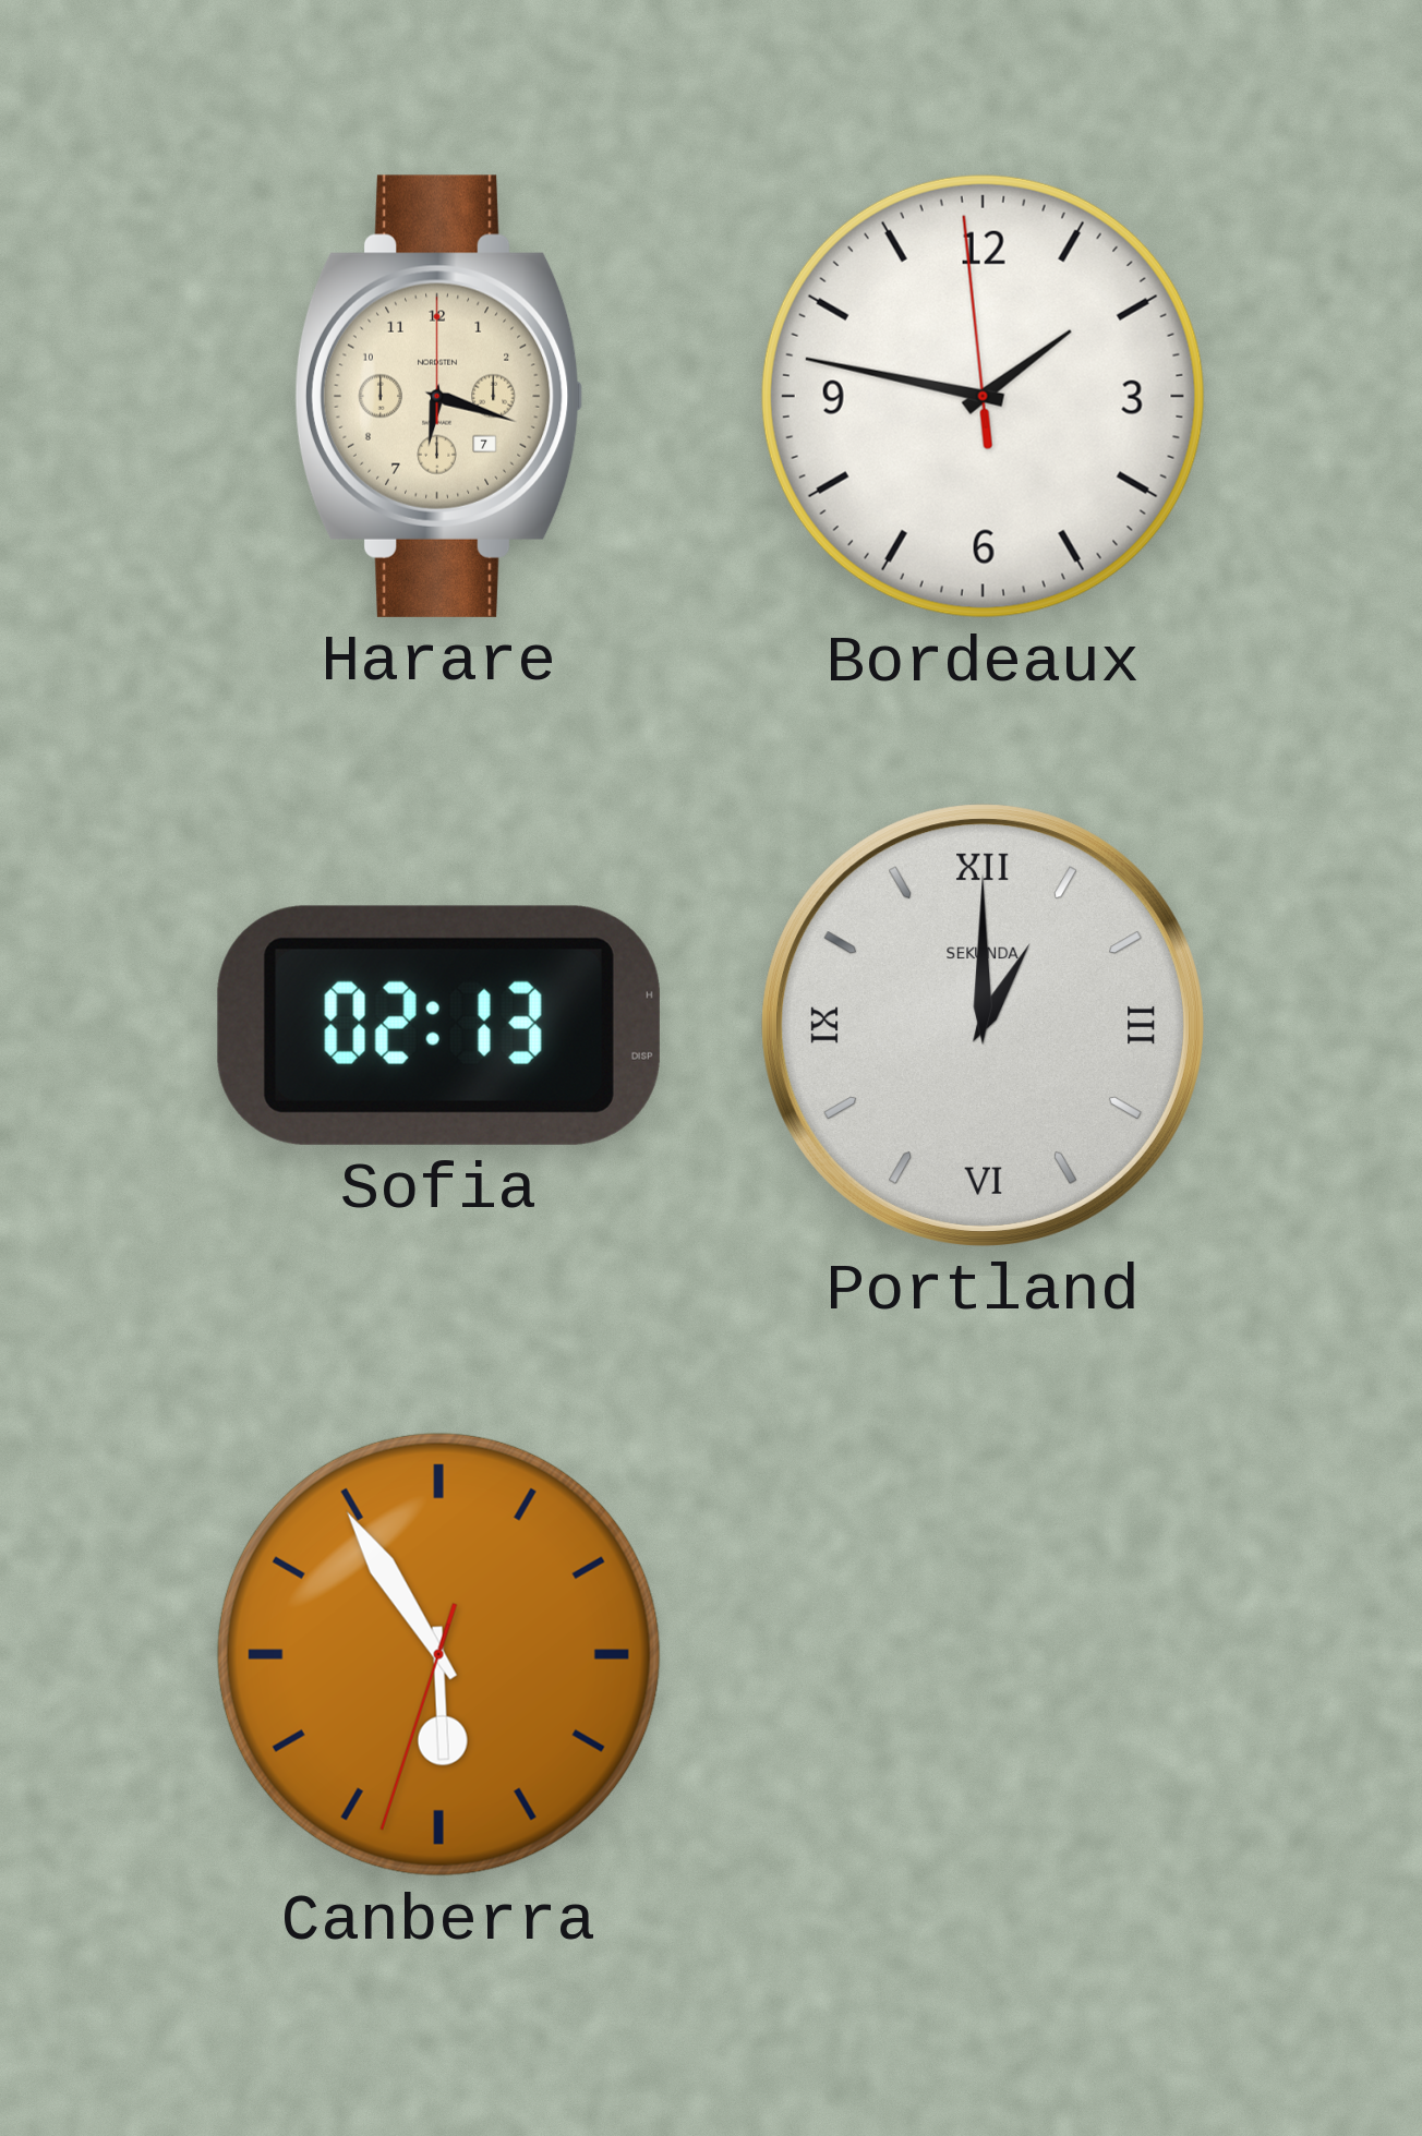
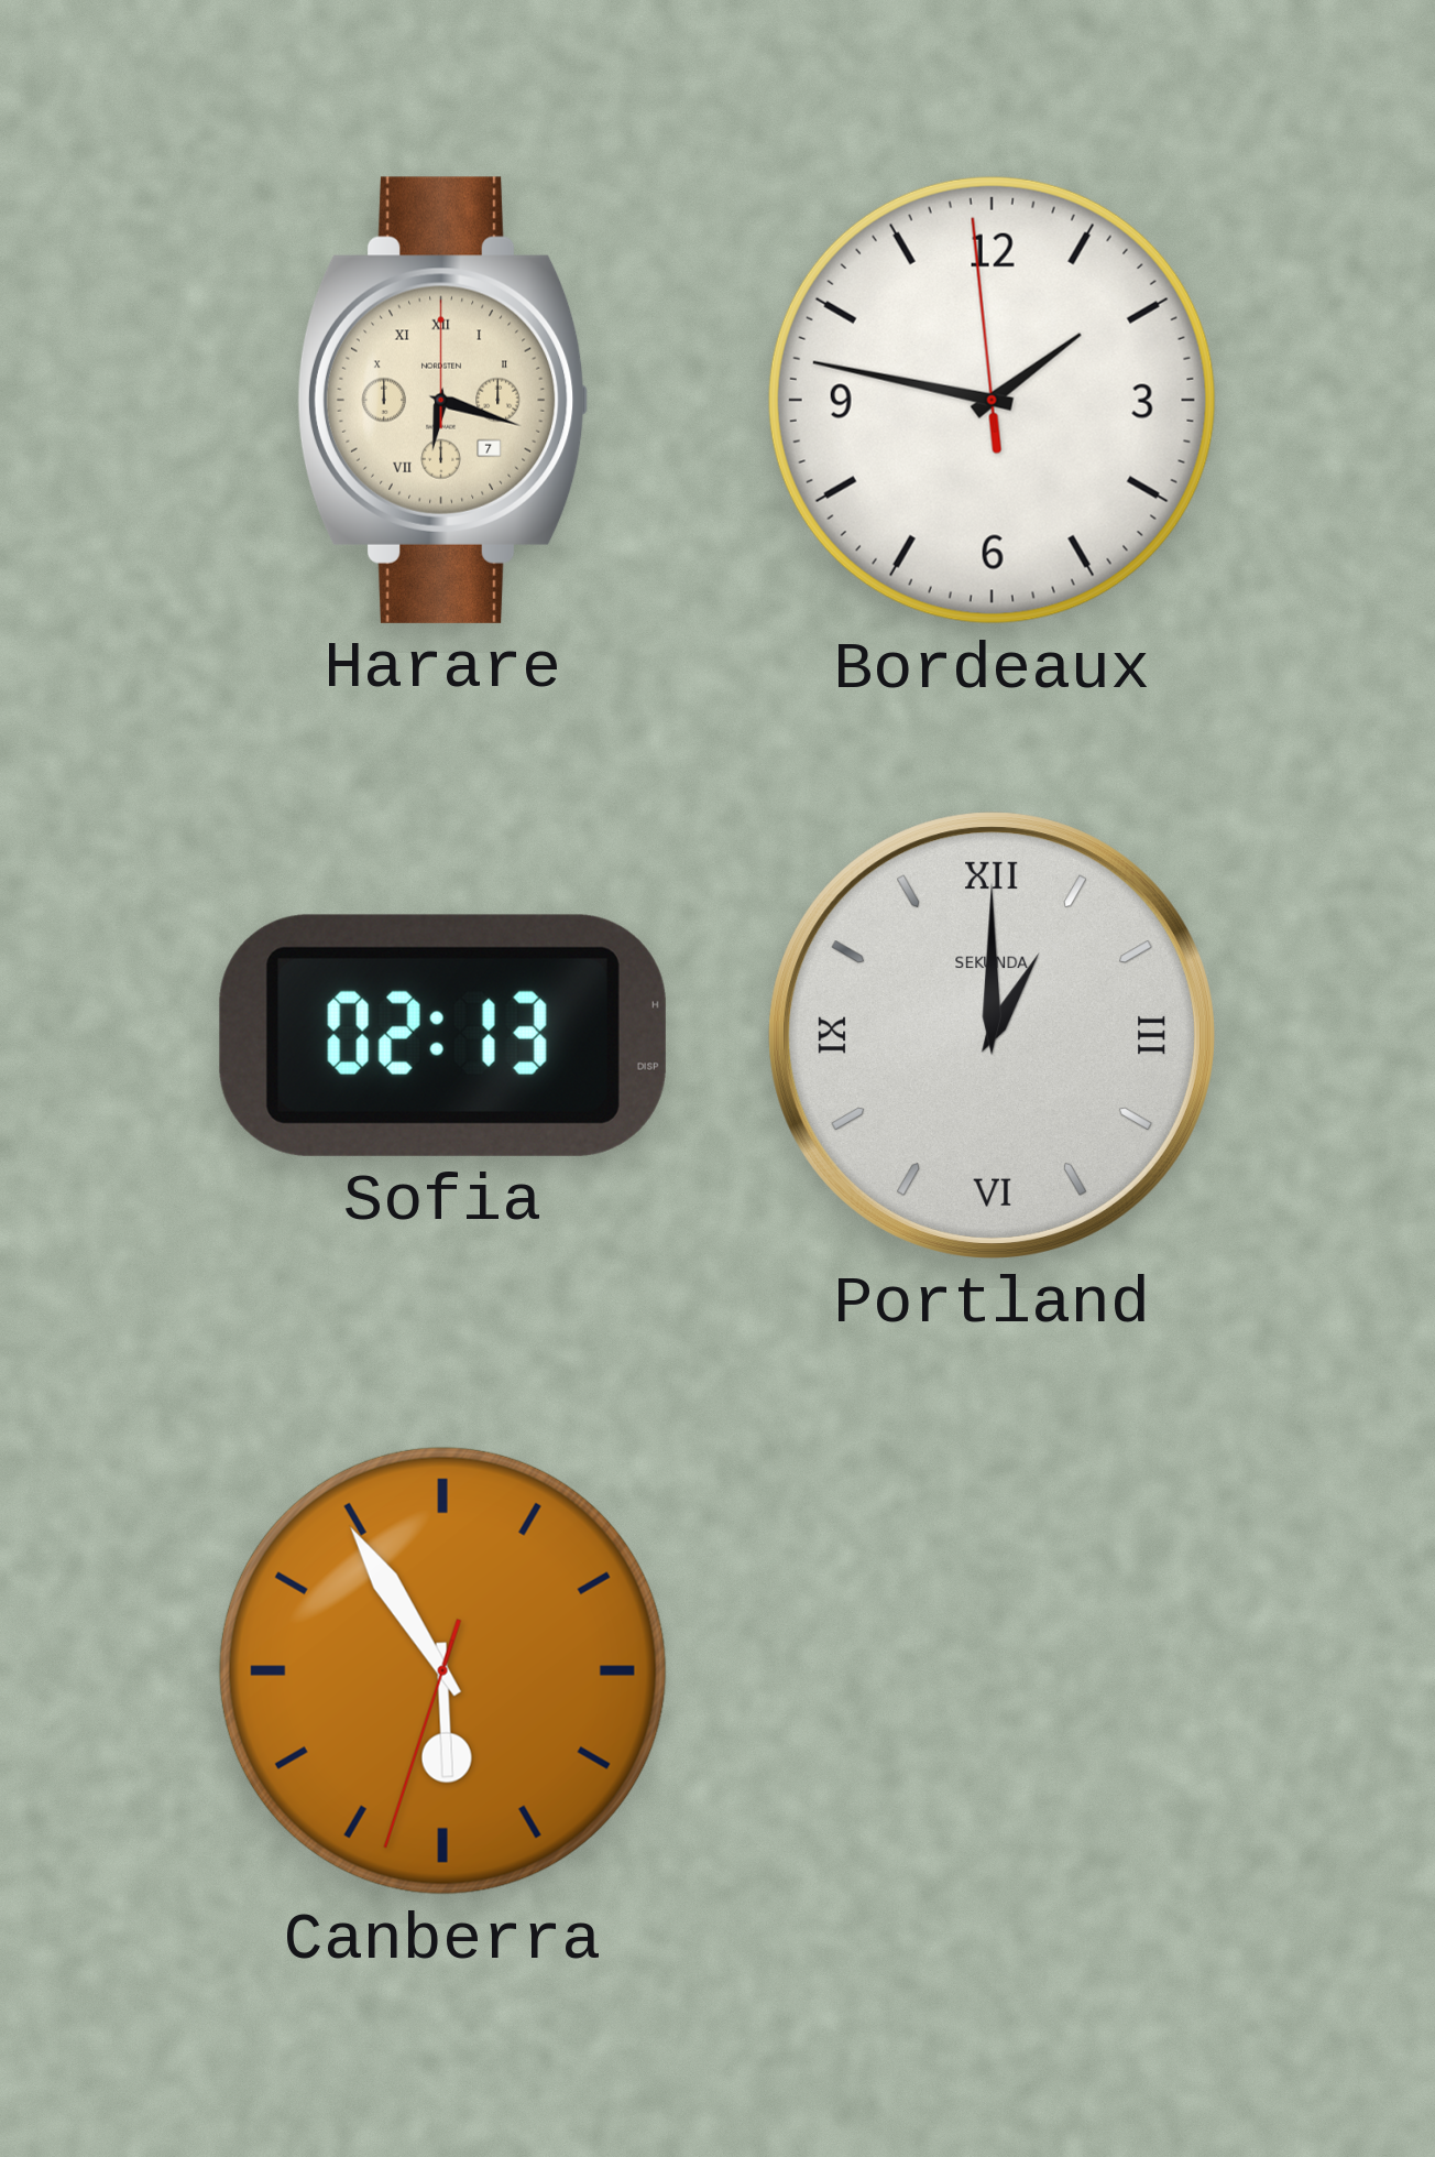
Harare numerals: Arabic -> Roman (442, 400)
